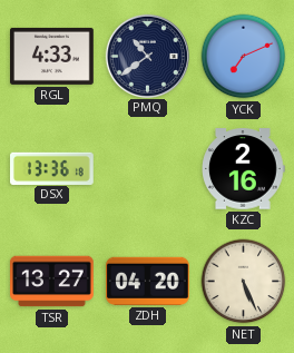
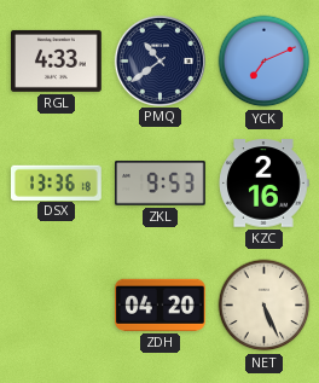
ZKL: none -> 9:53 (161, 184)
TSR: 13:27 -> none (52, 282)
